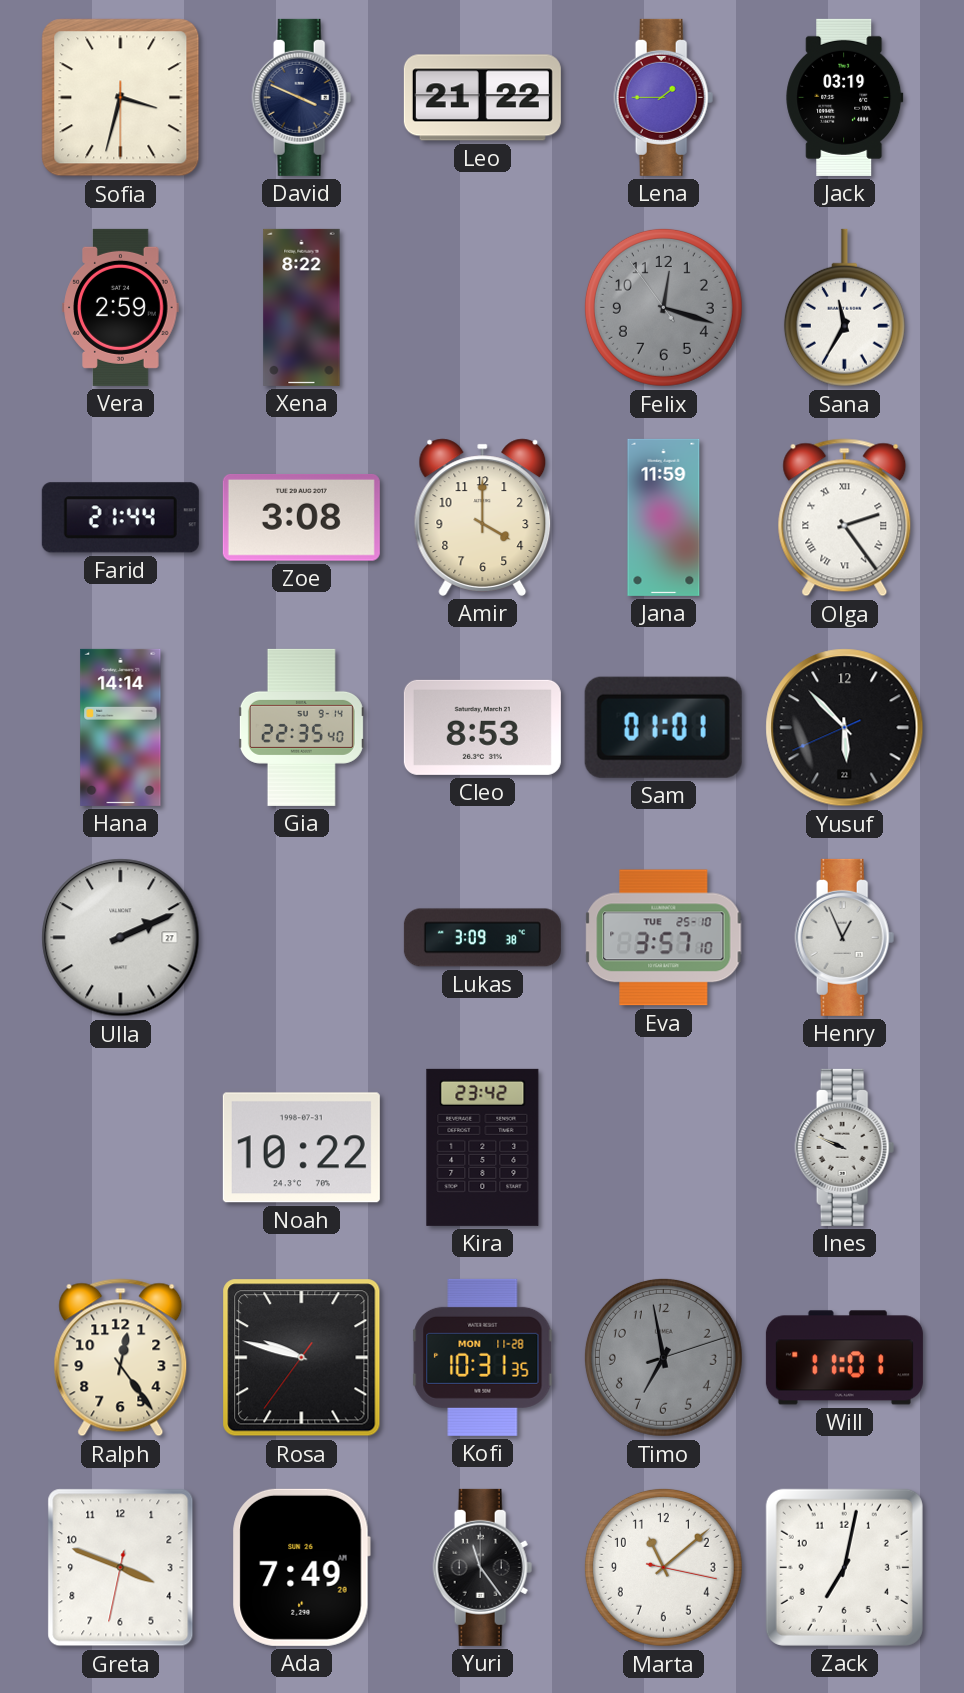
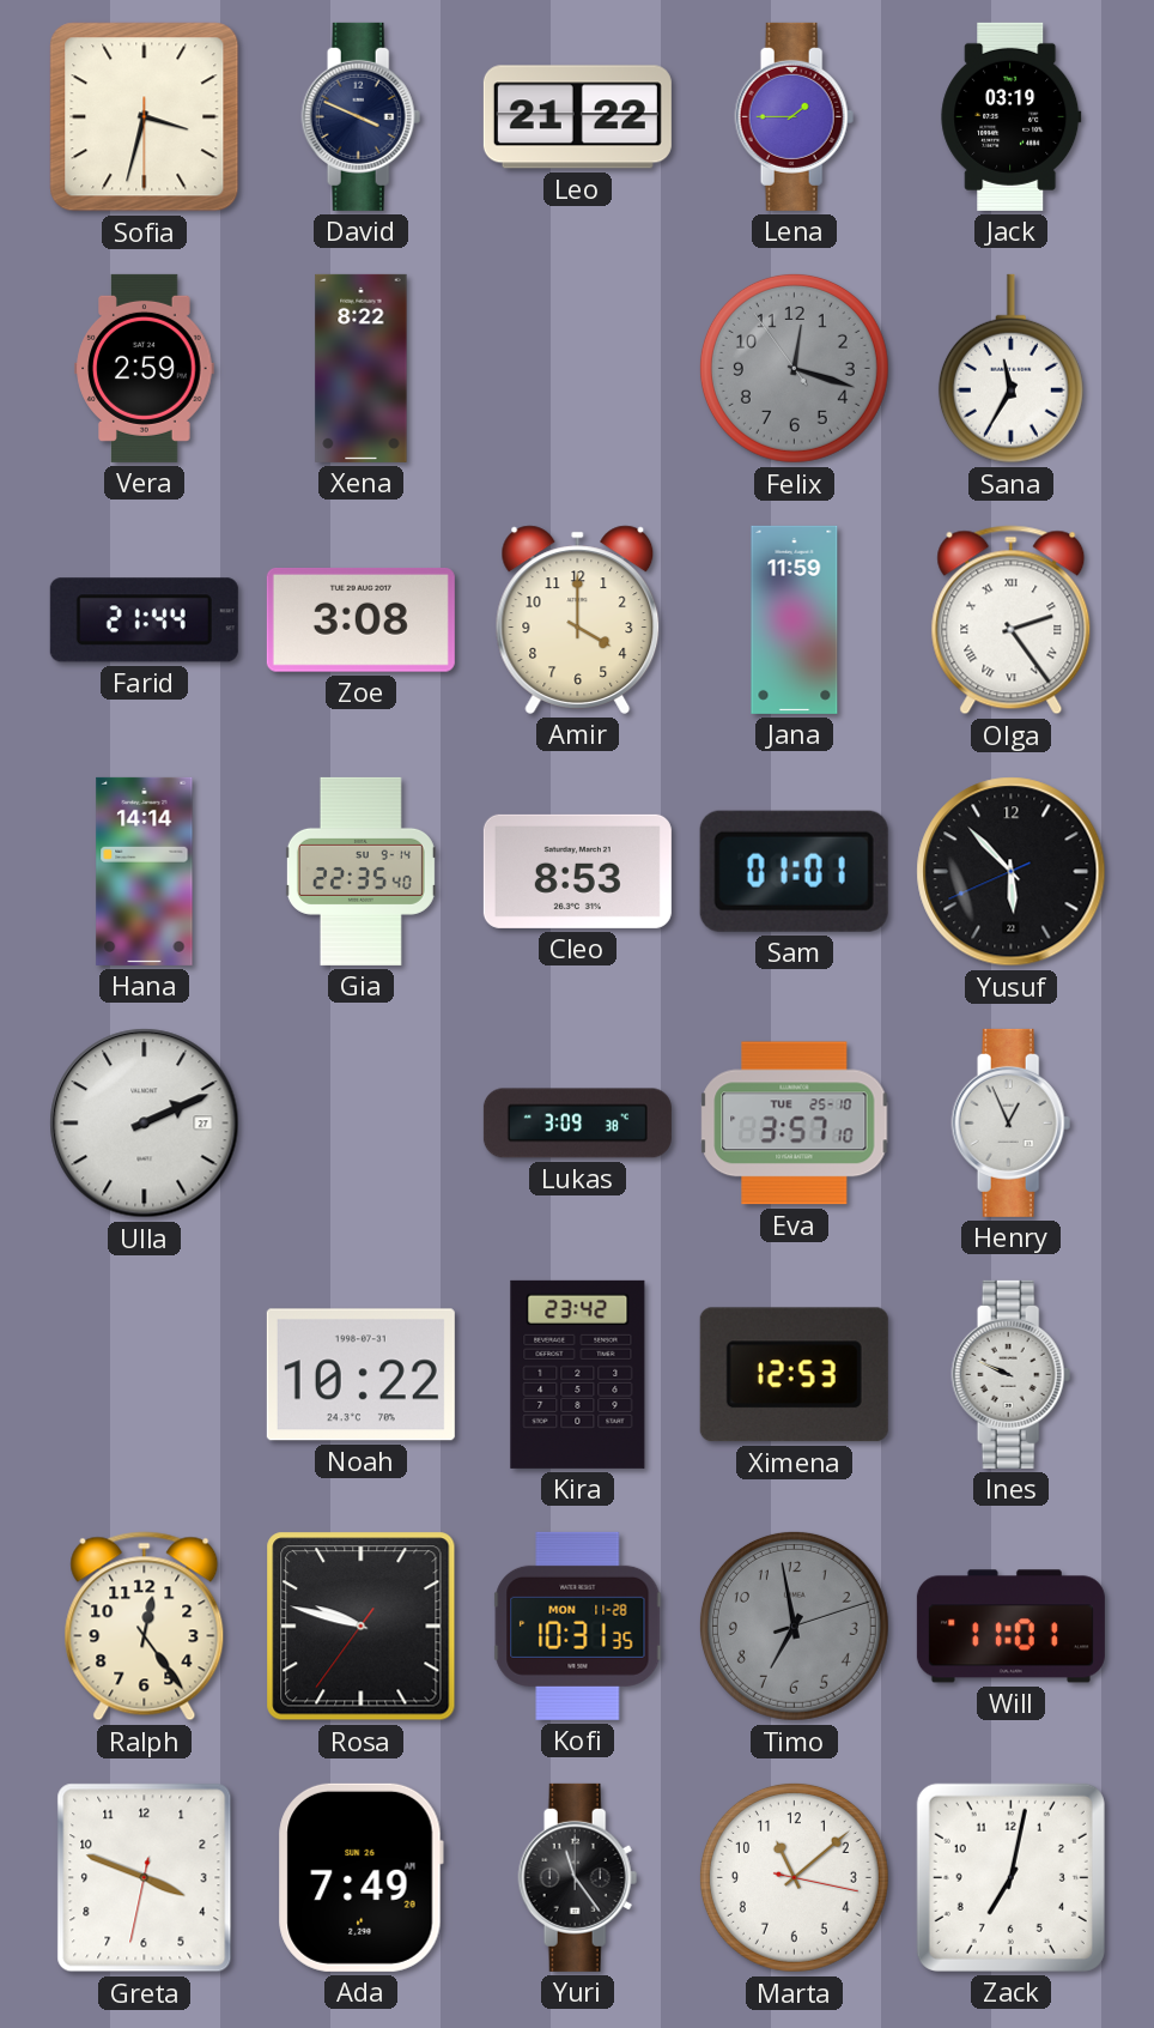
Ximena: none -> 12:53 (794, 1375)
